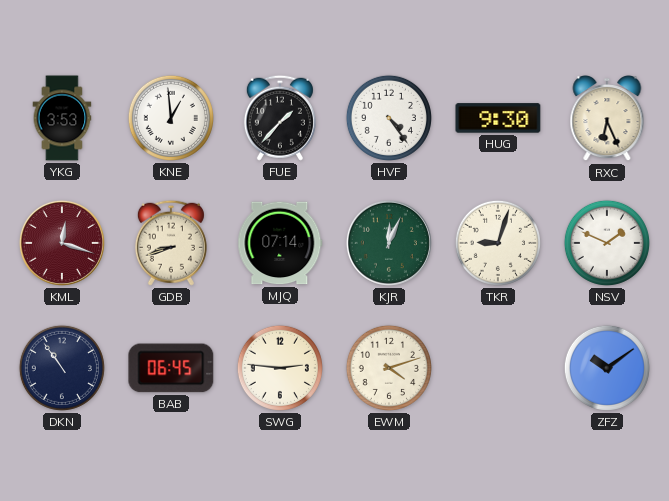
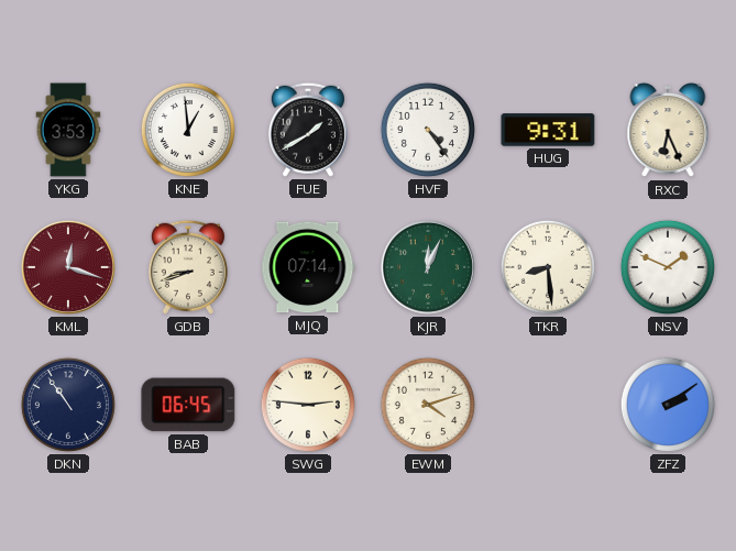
FUE: 1:37 -> 1:40 (308, 130)
HUG: 9:30 -> 9:31 (548, 130)
TKR: 9:03 -> 8:29 (548, 267)
ZFZ: 10:09 -> 2:09 (668, 405)
